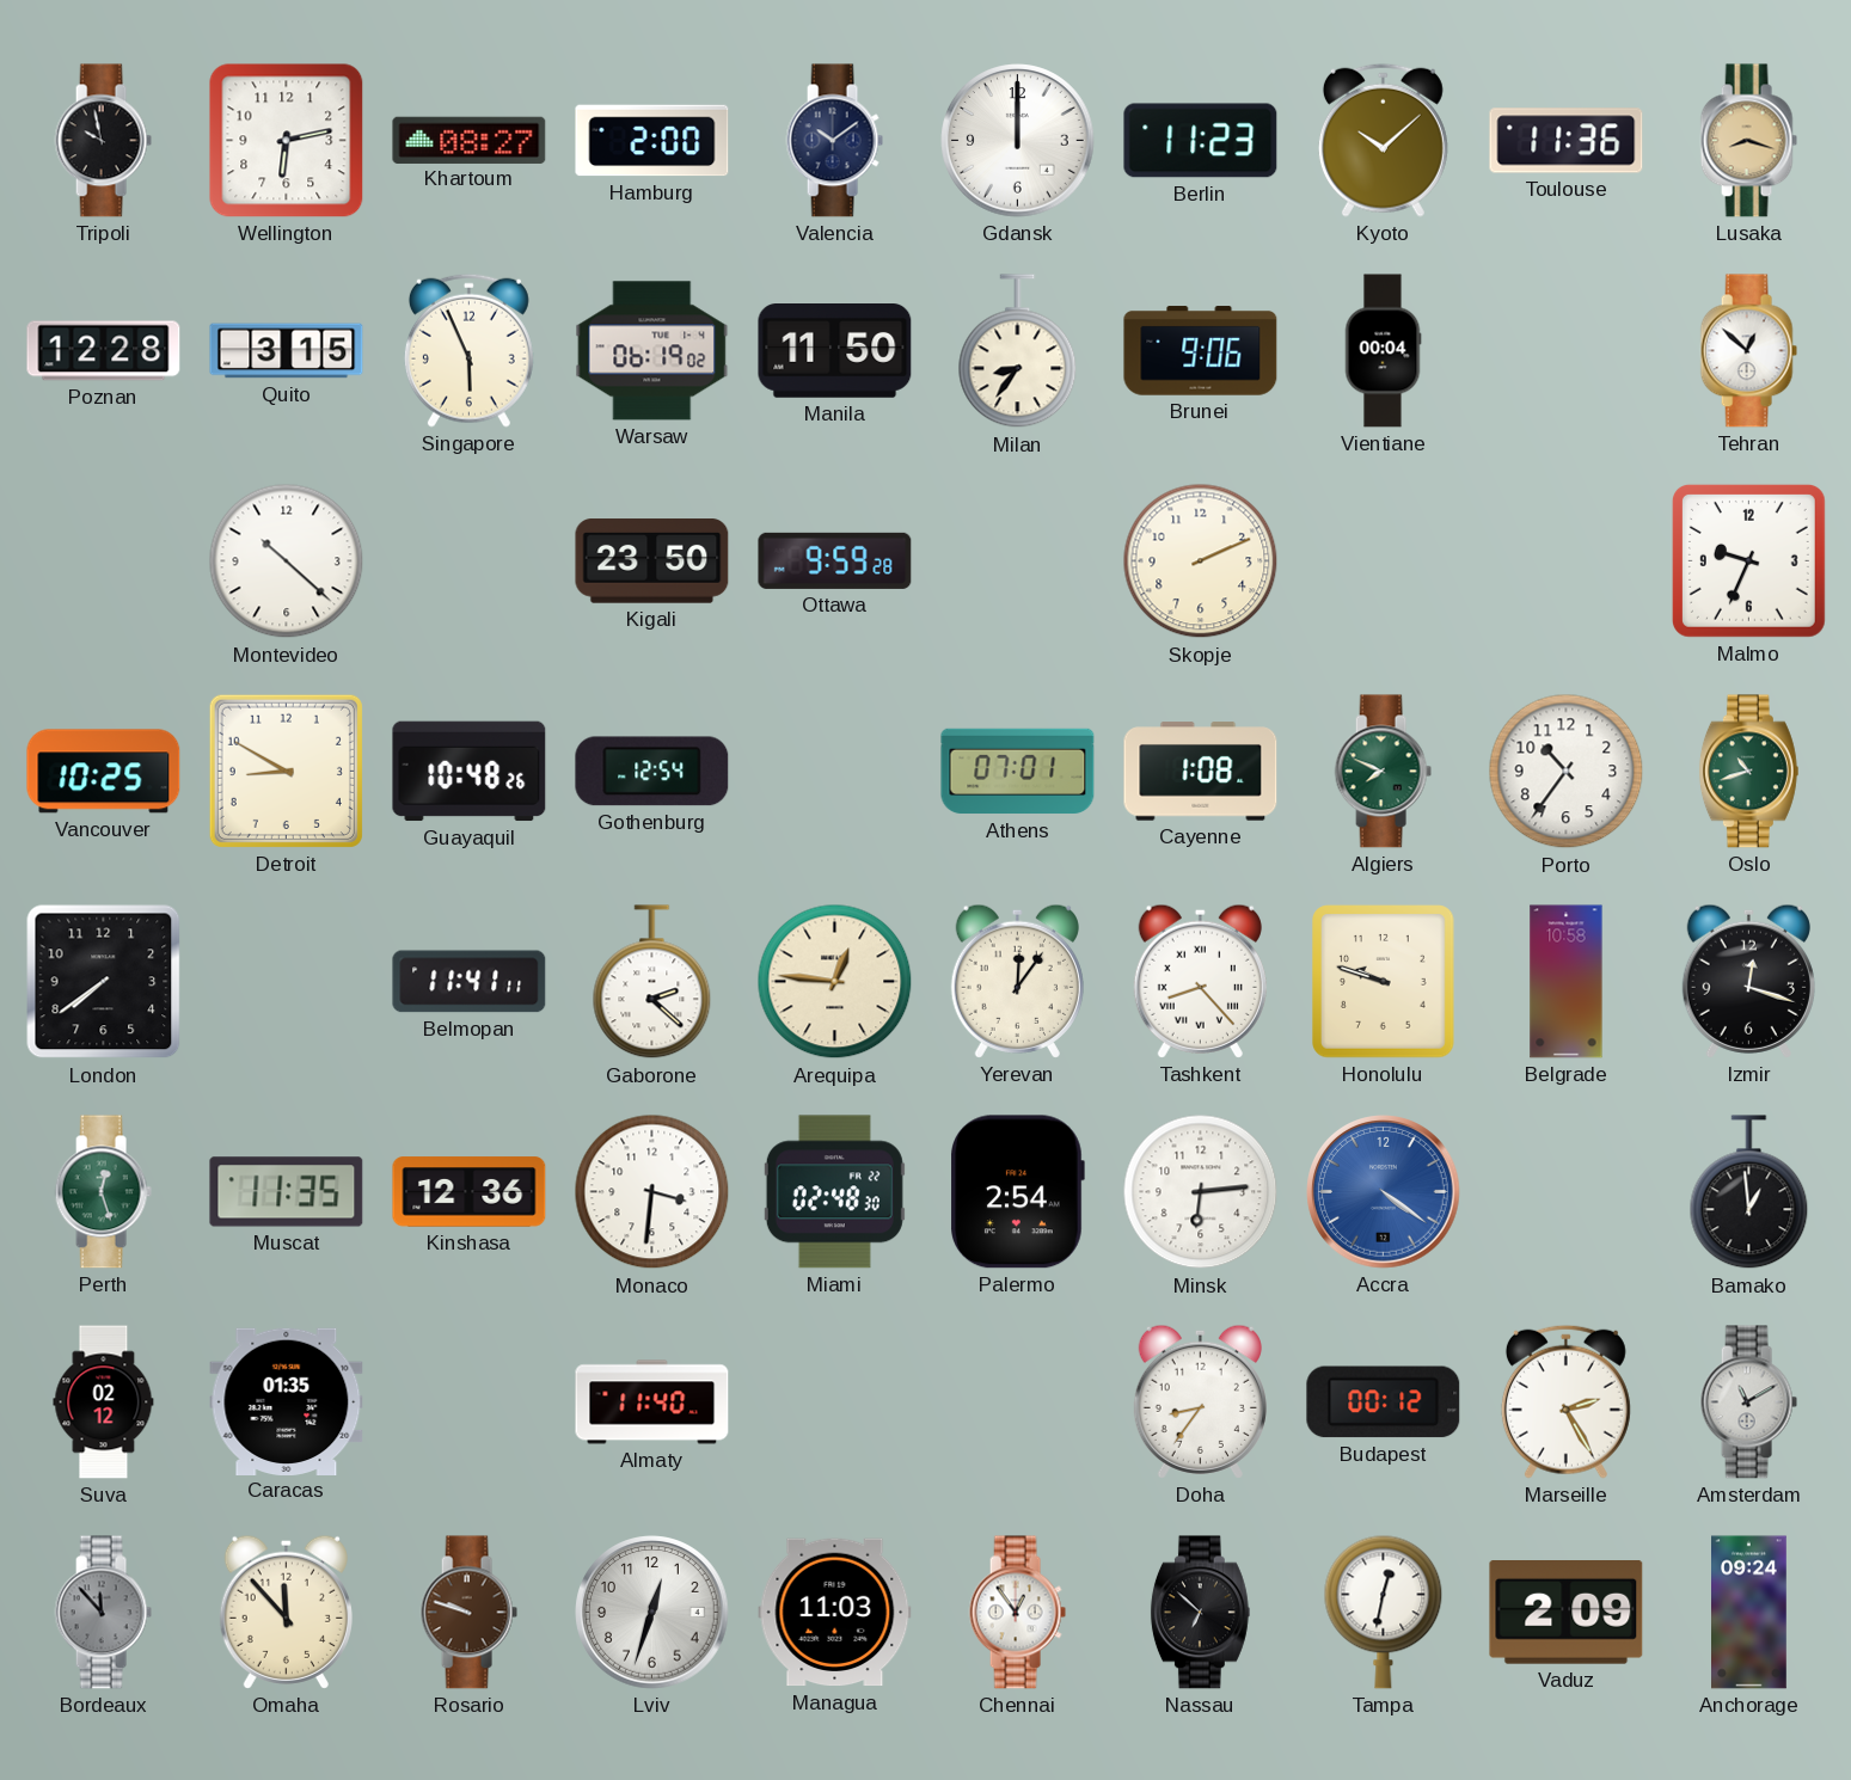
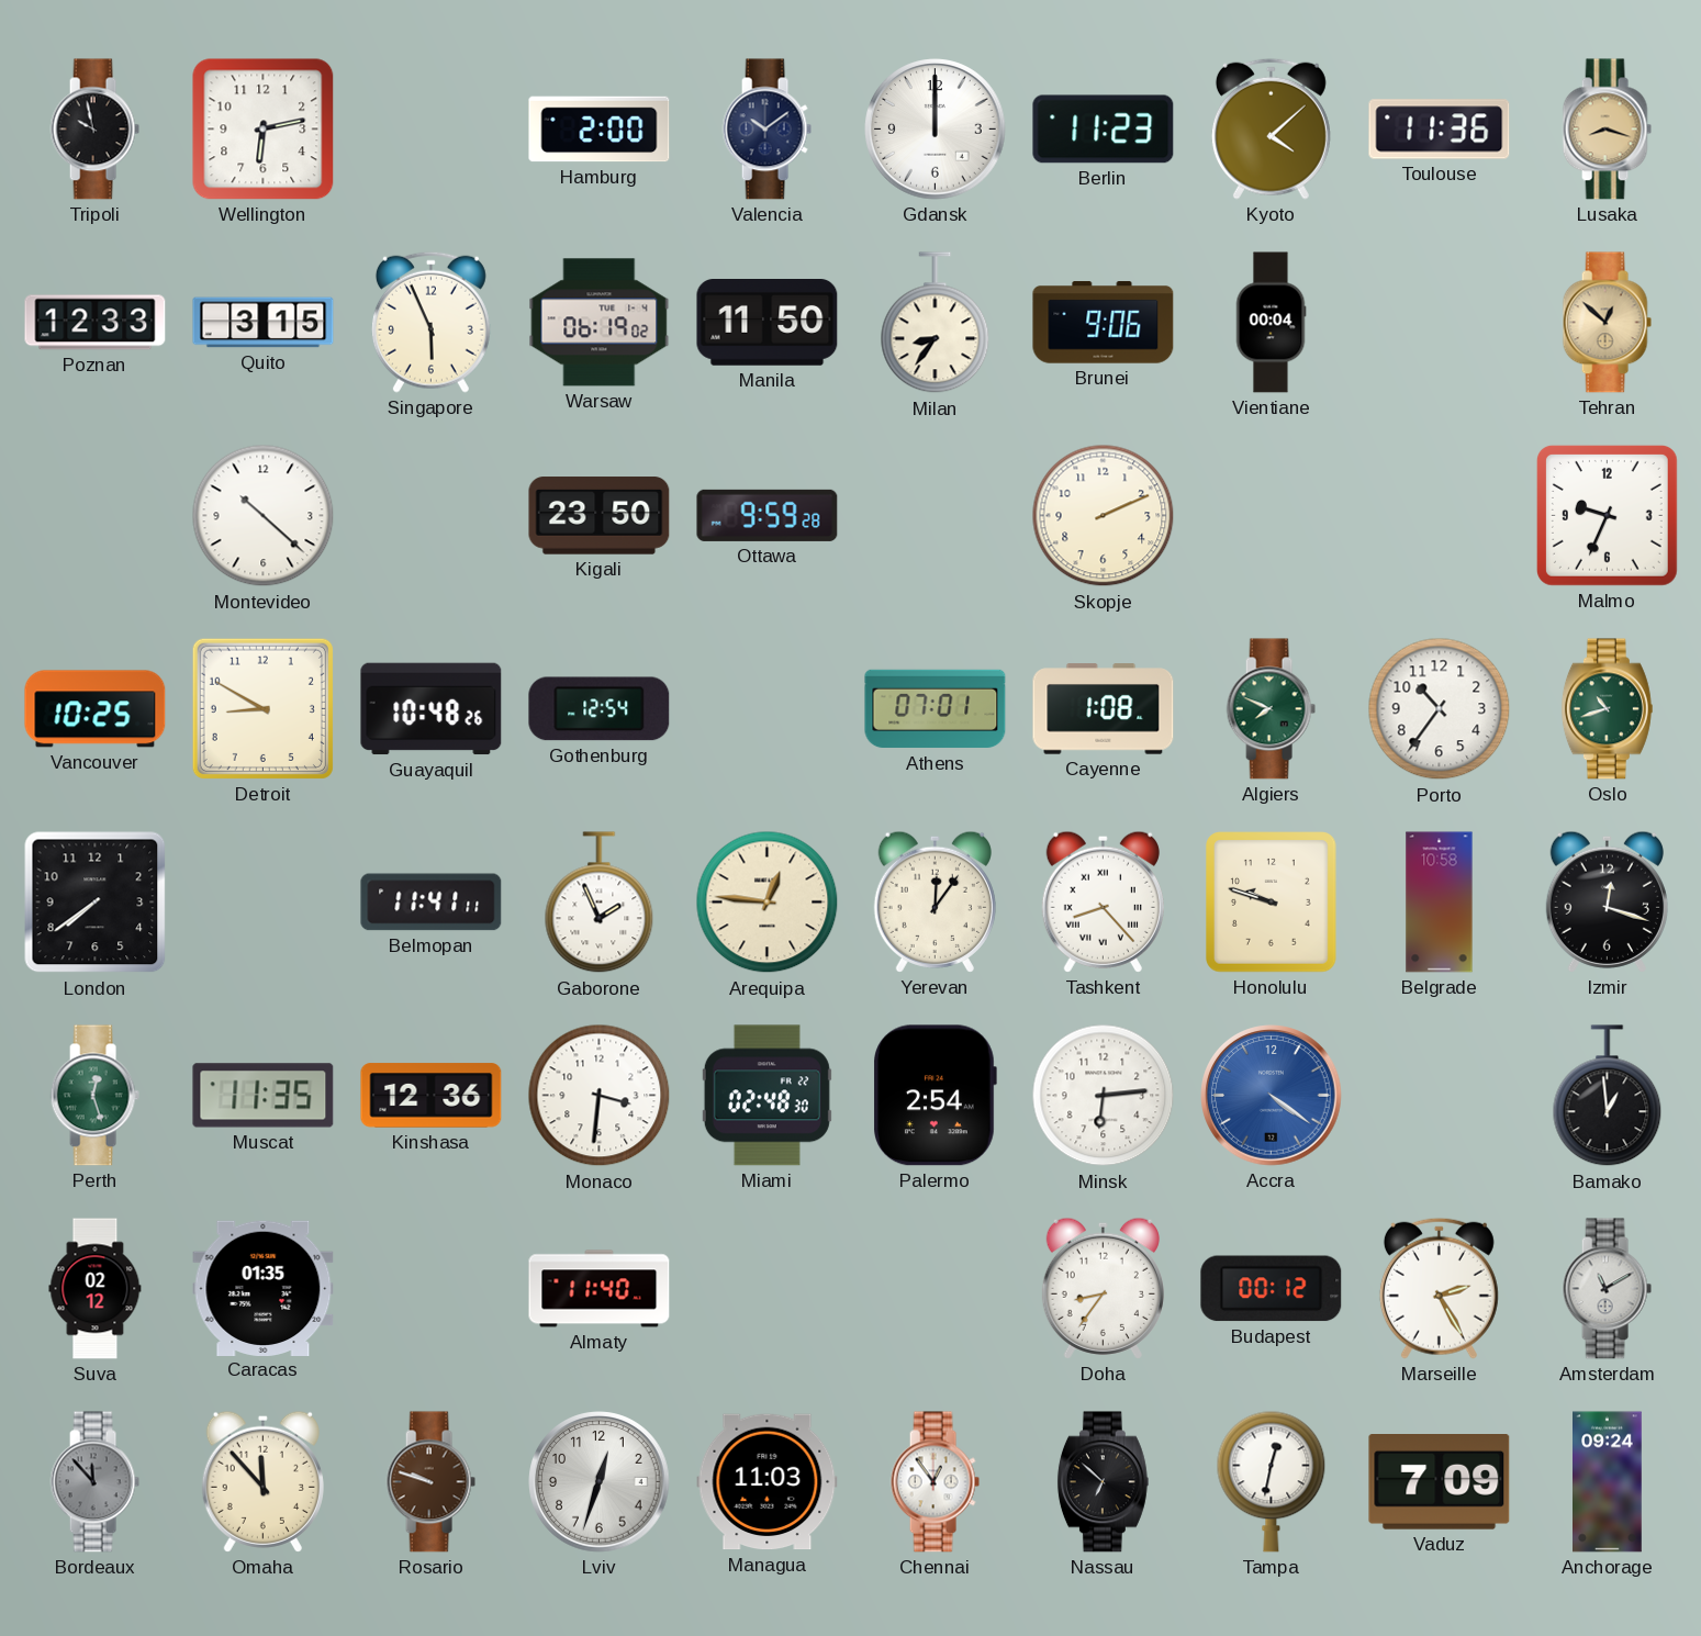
Khartoum: 08:27 -> none (470, 140)
Kyoto: 10:08 -> 4:08 (1271, 128)
Poznan: 12:28 -> 12:33 (96, 323)
Tehran dial: white -> champagne (1607, 323)
Gaborone: 2:22 -> 1:56 (600, 903)
Vaduz: 2:09 -> 7:09 (1440, 1482)
